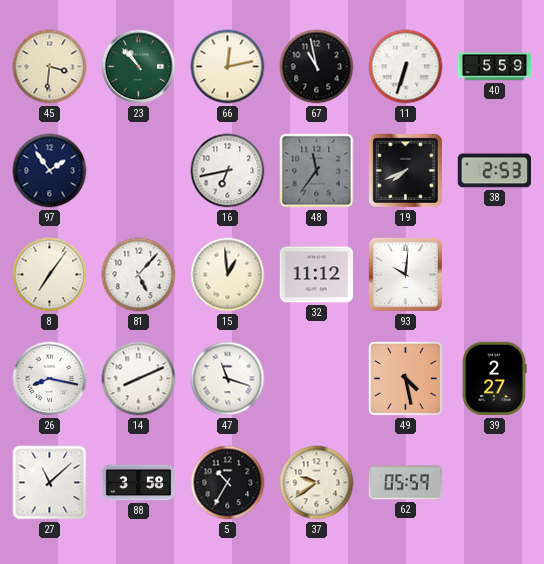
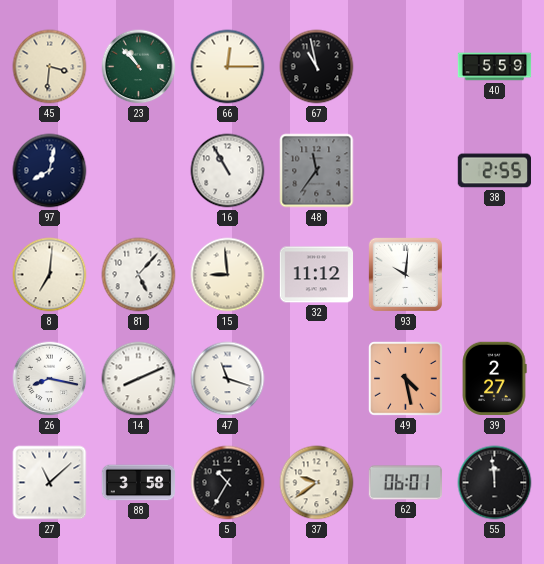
66: 12:13 -> 12:15 (228, 67)
11: 6:33 -> none (406, 67)
97: 1:54 -> 8:02 (50, 171)
16: 6:43 -> 10:55 (228, 171)
19: 7:41 -> none (405, 170)
38: 2:53 -> 2:55 (494, 171)
8: 7:06 -> 7:01 (50, 275)
15: 12:59 -> 8:59 (228, 275)
62: 05:59 -> 06:01 (406, 483)
55: none -> 11:59 (495, 483)
